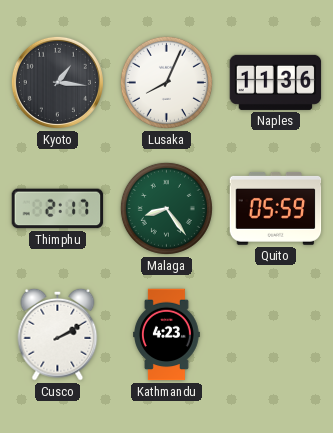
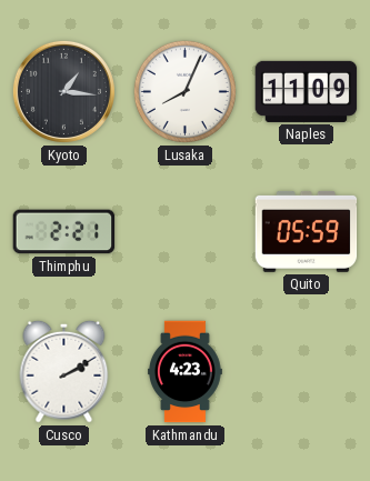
Naples: 11:36 -> 11:09 (307, 91)
Thimphu: 2:17 -> 2:21 (64, 232)
Malaga: 8:24 -> none (166, 208)
